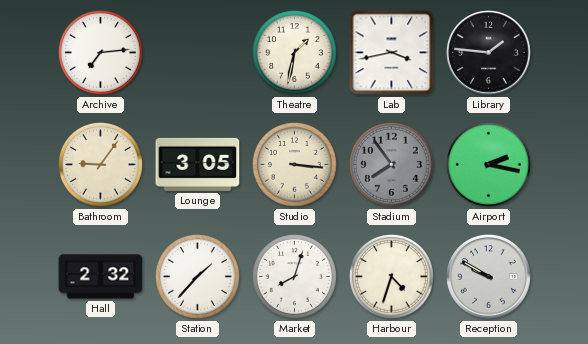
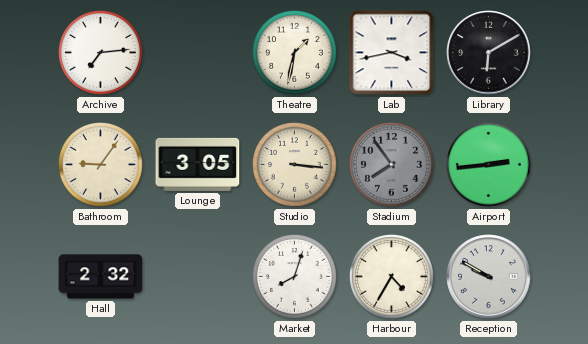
Library: 1:46 -> 6:10 (489, 53)
Airport: 2:17 -> 2:44 (489, 165)
Station: 1:37 -> none (198, 277)
Harbour: 4:33 -> 4:35 (392, 277)
